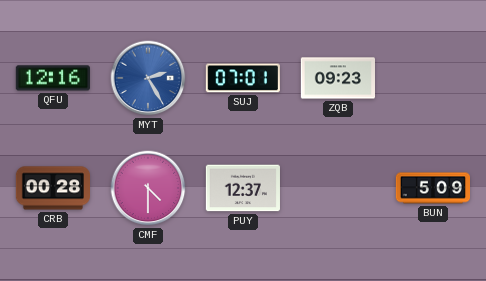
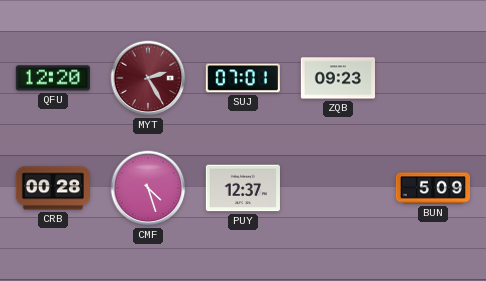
QFU: 12:16 -> 12:20 (53, 78)
MYT dial: blue -> burgundy (148, 78)
CMF: 4:30 -> 4:27 (148, 188)
